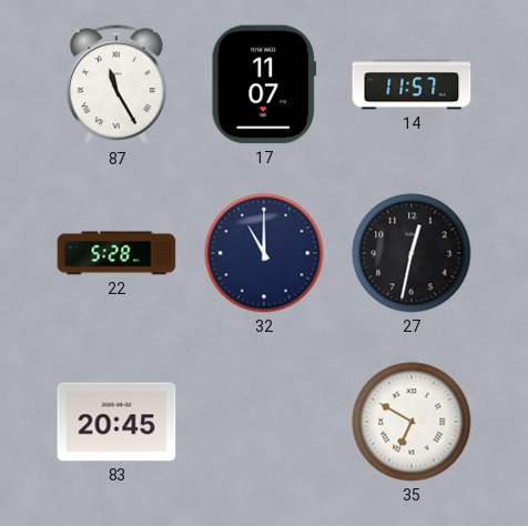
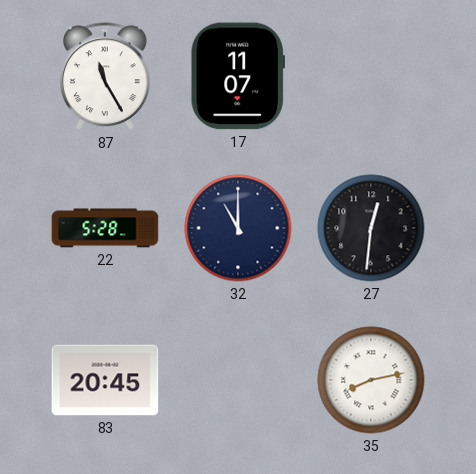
14: 11:57 -> none (412, 84)
27: 12:32 -> 12:31 (371, 228)
35: 6:50 -> 8:13 (371, 380)
